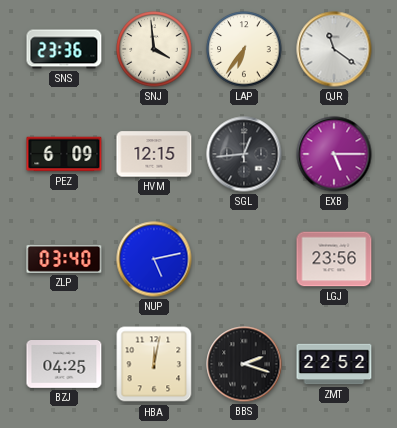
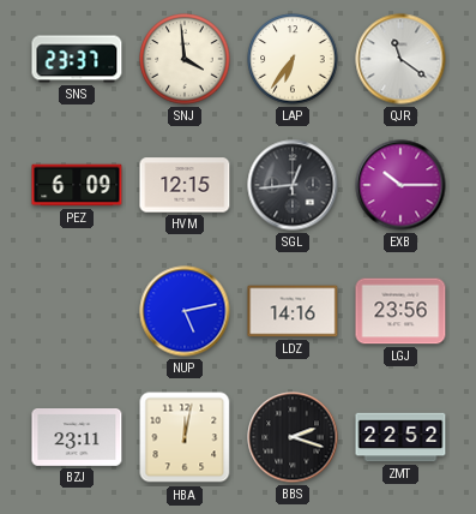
SNS: 23:36 -> 23:37 (77, 59)
EXB: 5:15 -> 10:15 (400, 185)
ZLP: 03:40 -> none (64, 259)
LDZ: none -> 14:16 (293, 311)
BZJ: 04:25 -> 23:11 (77, 438)
